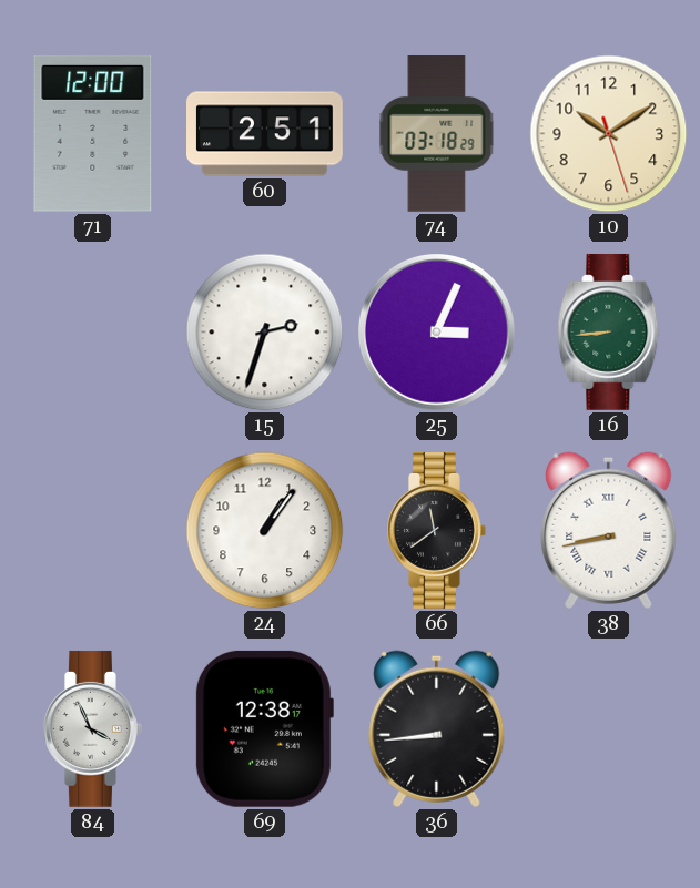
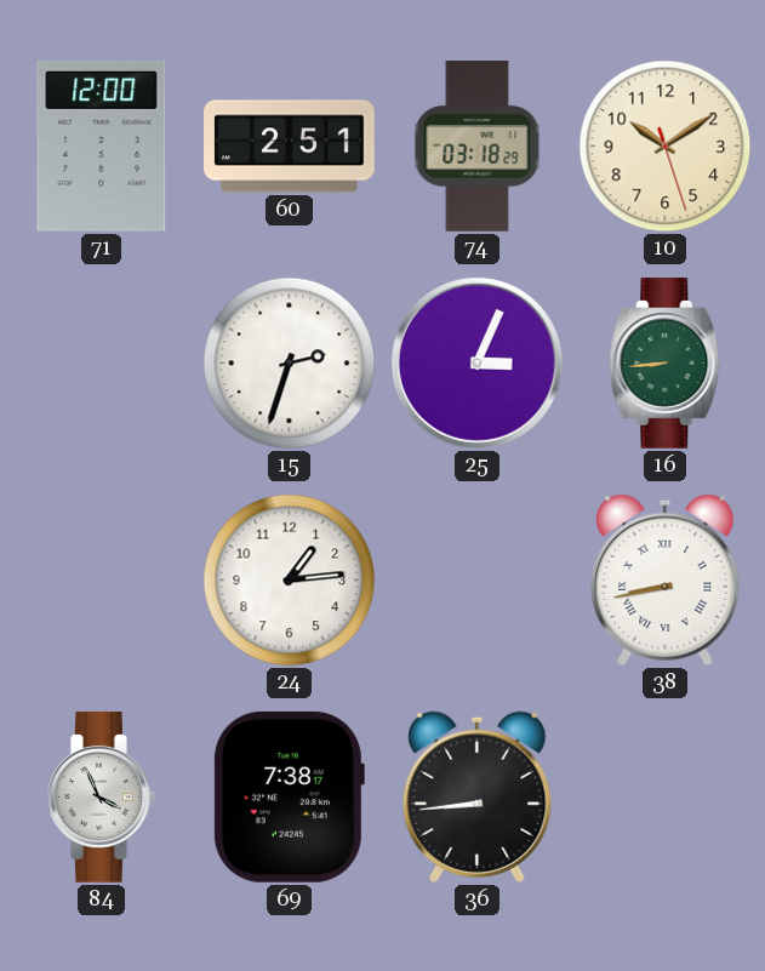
24: 1:06 -> 1:14 (290, 581)
66: 11:39 -> none (437, 530)
69: 12:38 -> 7:38 (289, 796)
